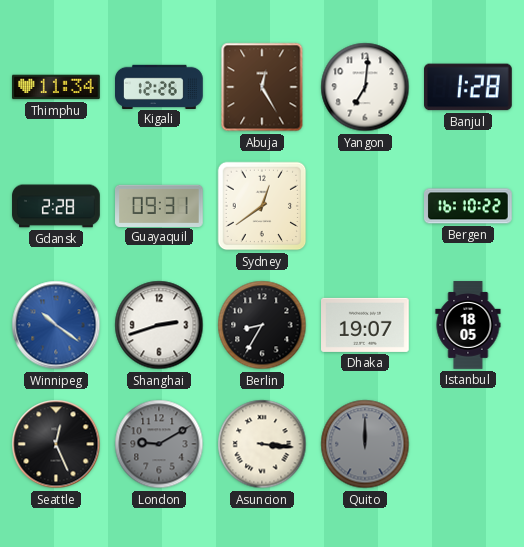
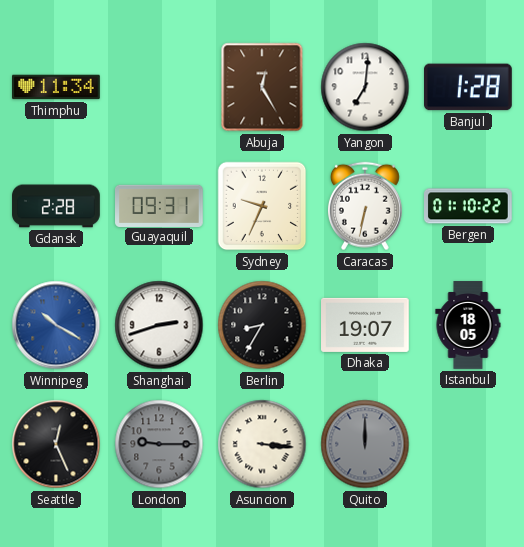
Kigali: 12:26 -> none (160, 86)
Sydney: 12:39 -> 9:34 (262, 206)
Caracas: none -> 6:32 (365, 206)
Bergen: 16:10 -> 01:10 (469, 206)
Winnipeg: 10:21 -> 10:20 (56, 325)
London: 9:10 -> 9:15 (159, 444)
